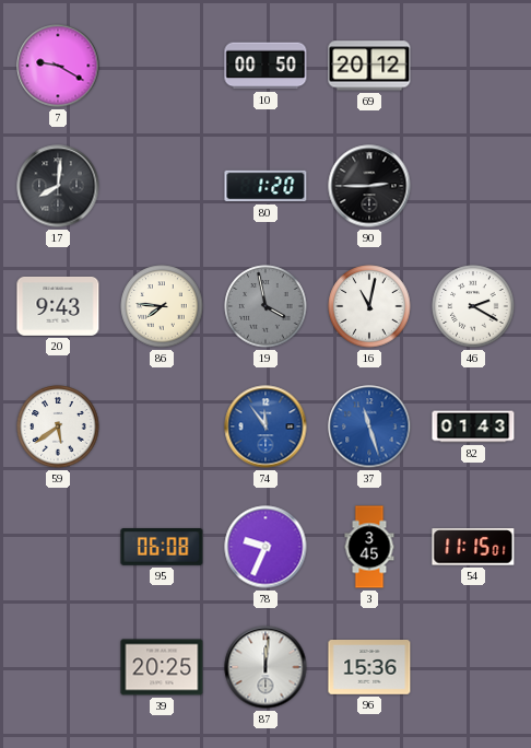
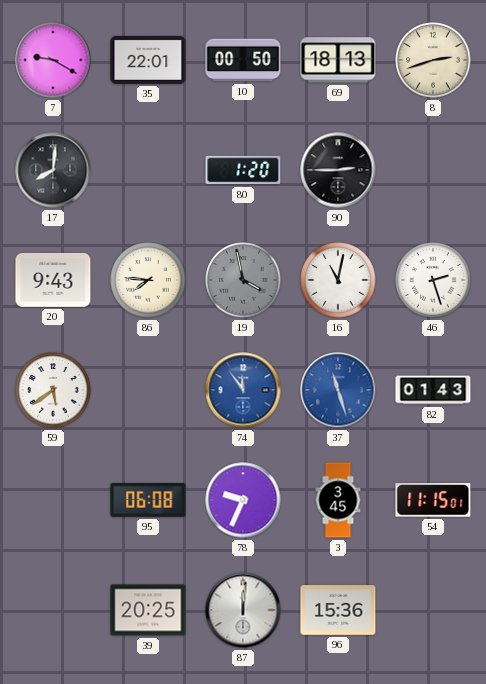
35: none -> 22:01 (148, 60)
69: 20:12 -> 18:13 (338, 60)
8: none -> 2:42 (433, 60)
46: 2:20 -> 2:27 (433, 280)
